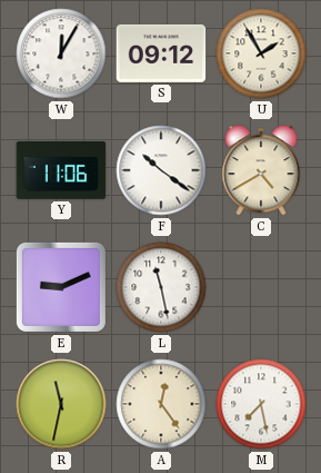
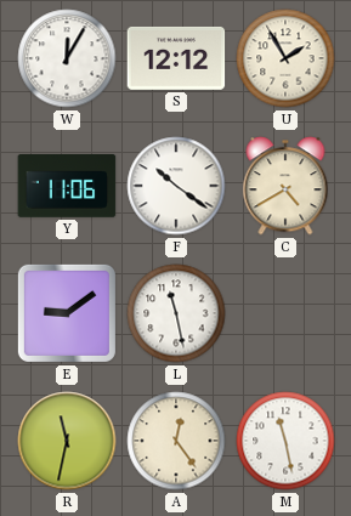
S: 09:12 -> 12:12 (176, 58)
E: 9:11 -> 9:09 (67, 313)
M: 7:28 -> 11:28 (285, 441)
